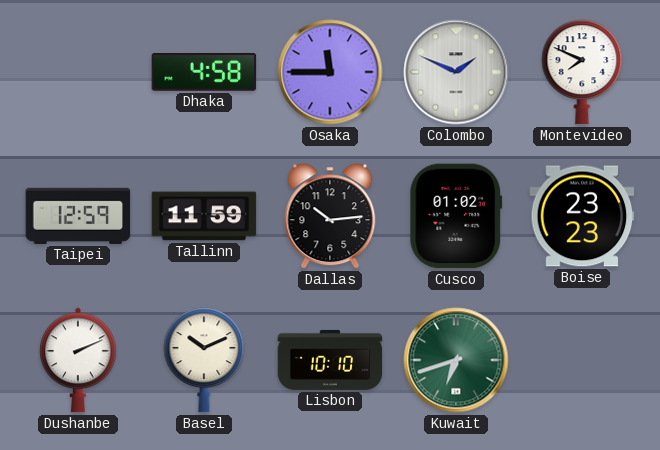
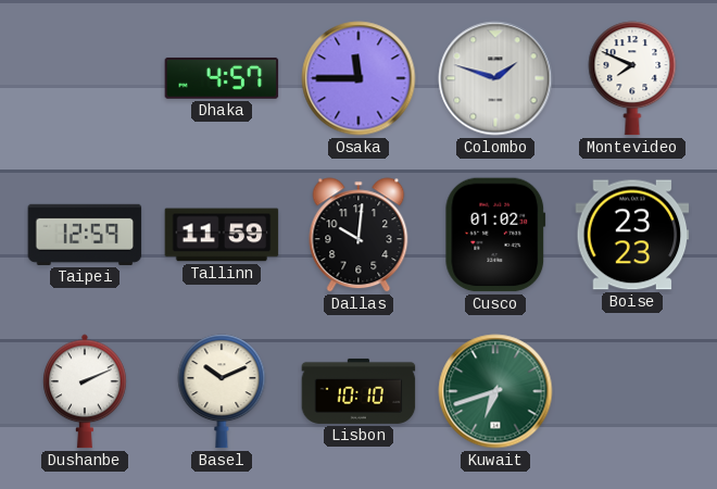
Dhaka: 4:58 -> 4:57 (222, 78)
Colombo: 1:49 -> 1:48 (495, 78)
Dallas: 10:14 -> 10:01 (358, 235)
